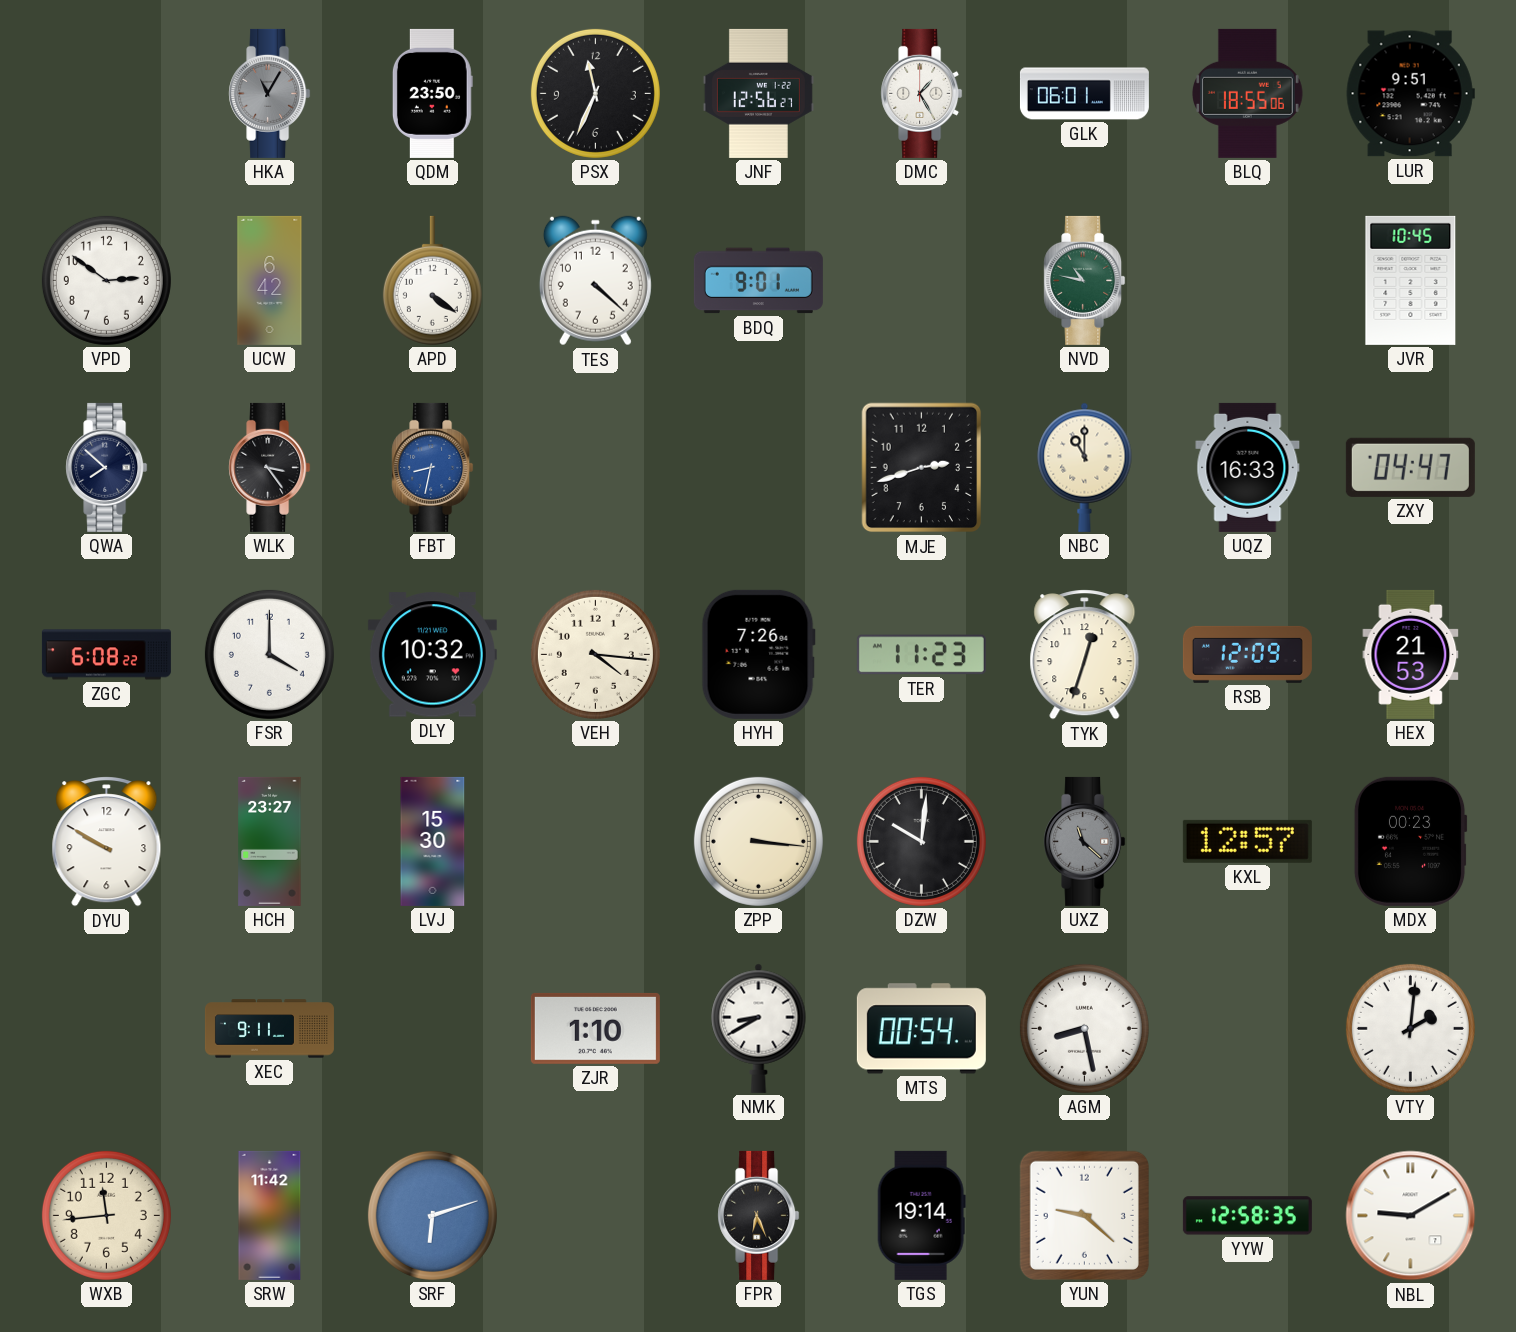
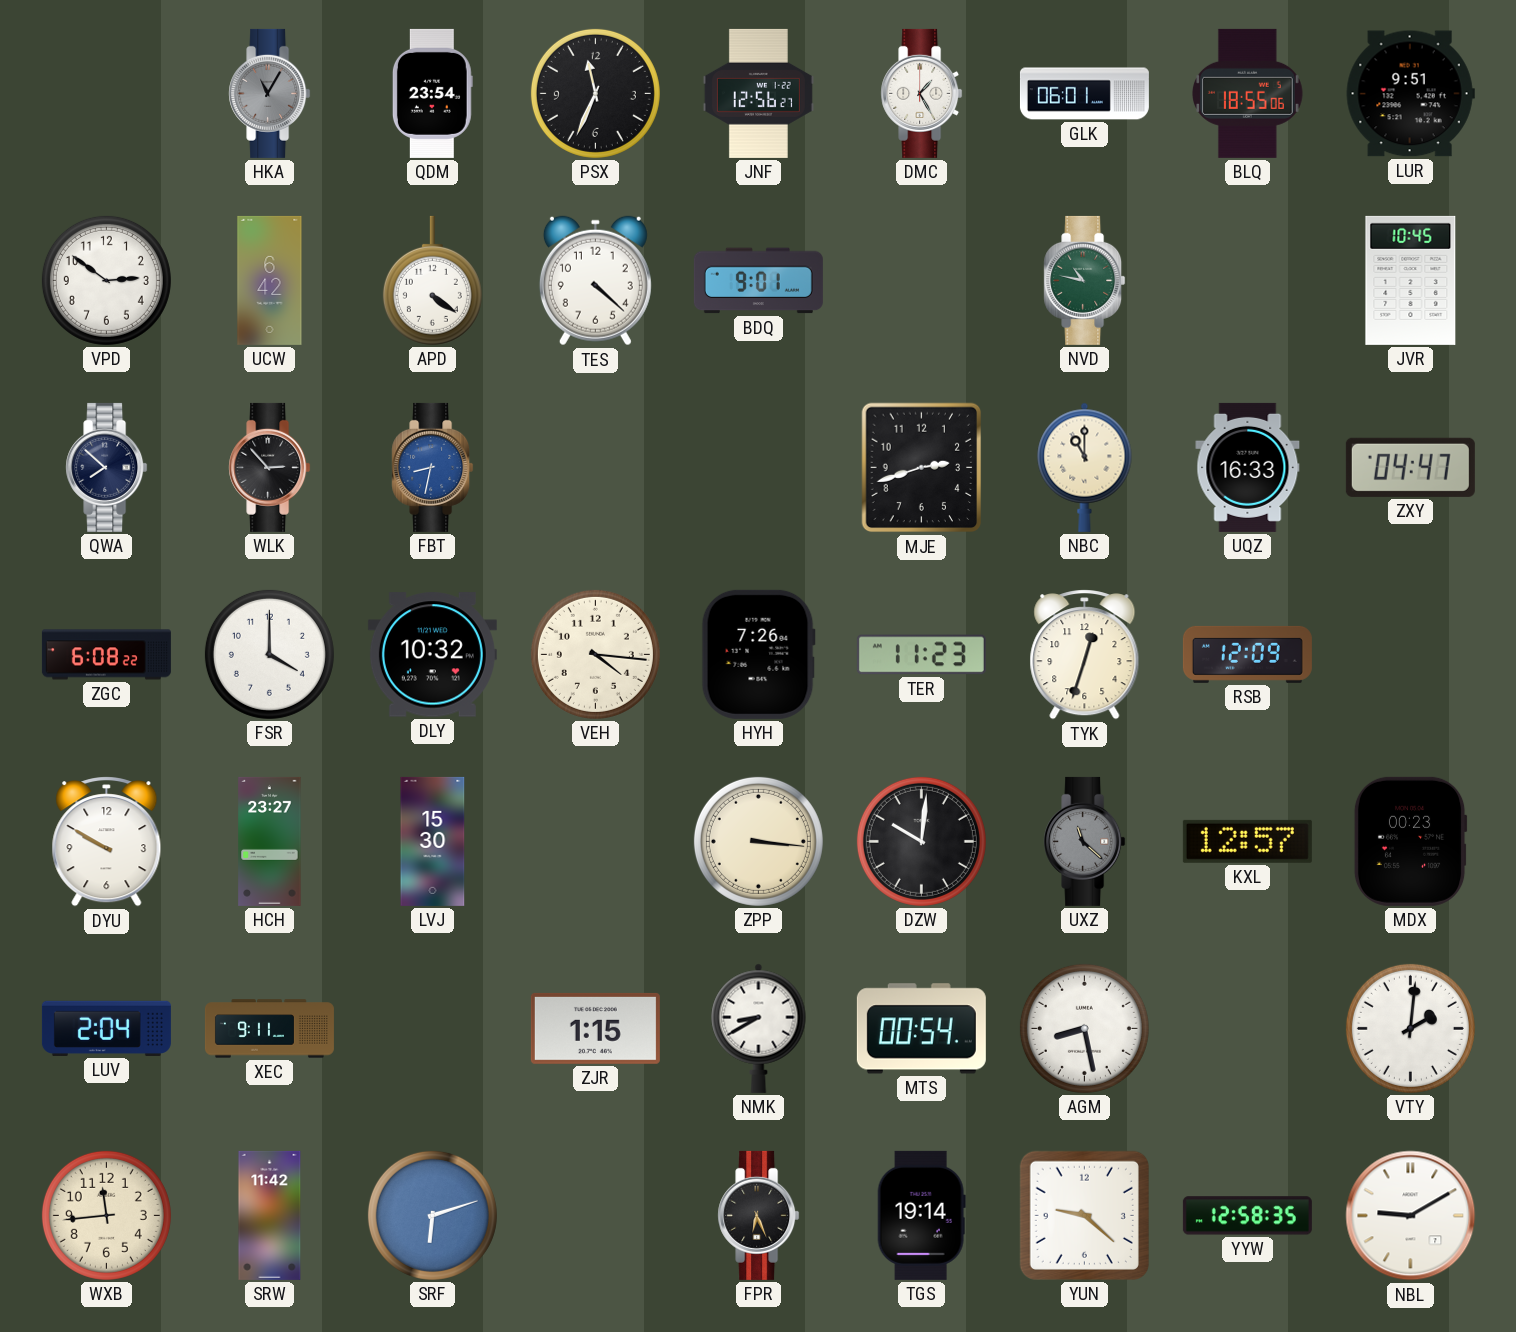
QDM: 23:50 -> 23:54 (432, 93)
WLK: 3:24 -> 2:53 (270, 467)
HEX: 21:53 -> none (1411, 654)
LUV: none -> 2:04 (106, 1028)
ZJR: 1:10 -> 1:15 (595, 1028)
